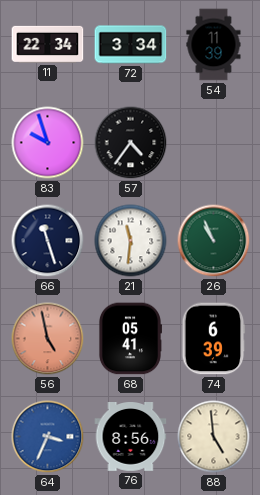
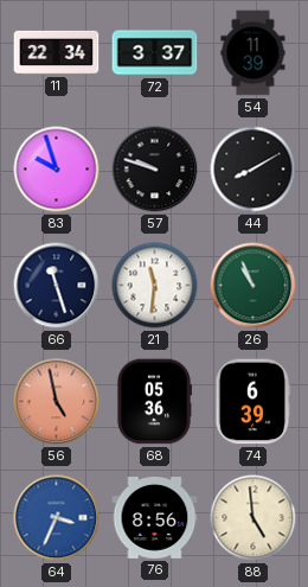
72: 3:34 -> 3:37 (155, 53)
57: 4:36 -> 9:48 (155, 170)
44: none -> 8:10 (254, 170)
68: 05:41 -> 05:36 (154, 402)
